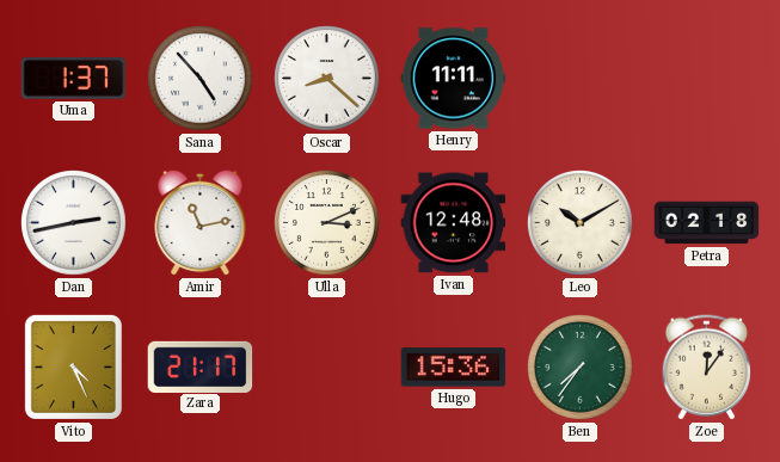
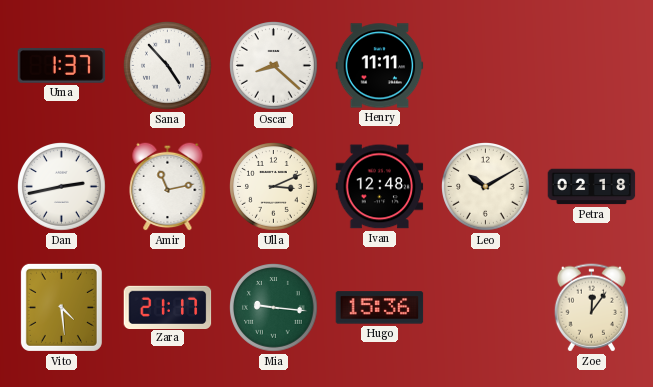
Vito: 4:26 -> 4:29 (61, 307)
Mia: none -> 9:16 (274, 308)
Ben: 7:36 -> none (581, 368)
